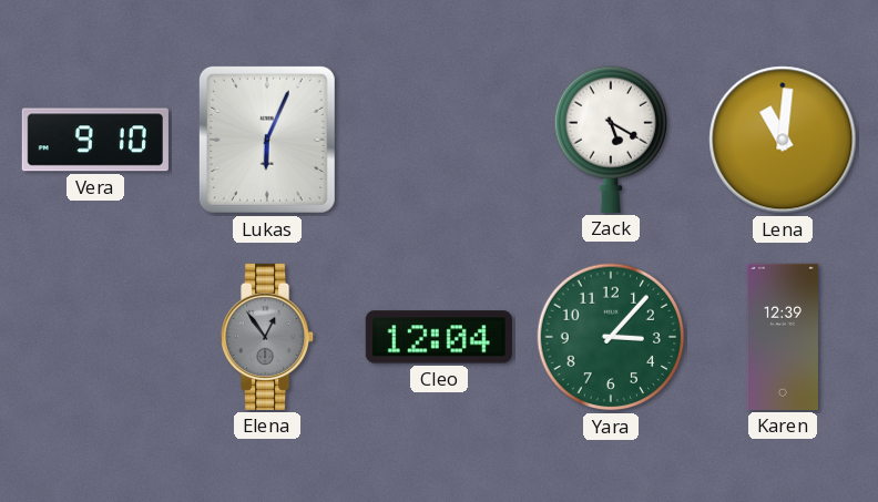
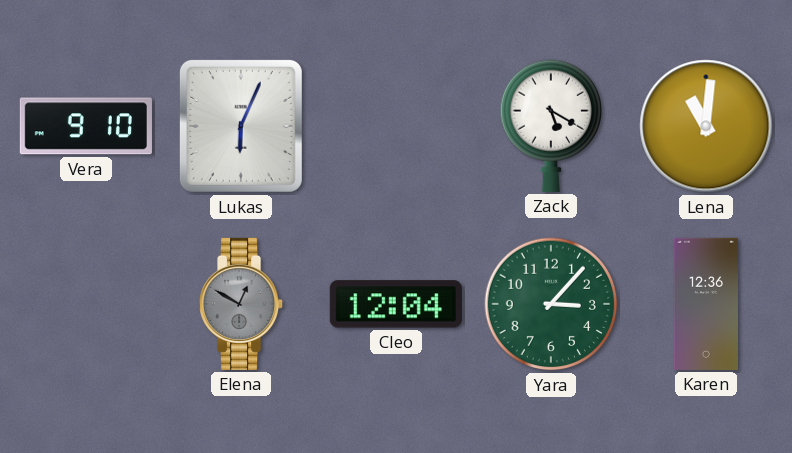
Elena: 12:54 -> 12:50 (242, 304)
Karen: 12:39 -> 12:36 (706, 304)
